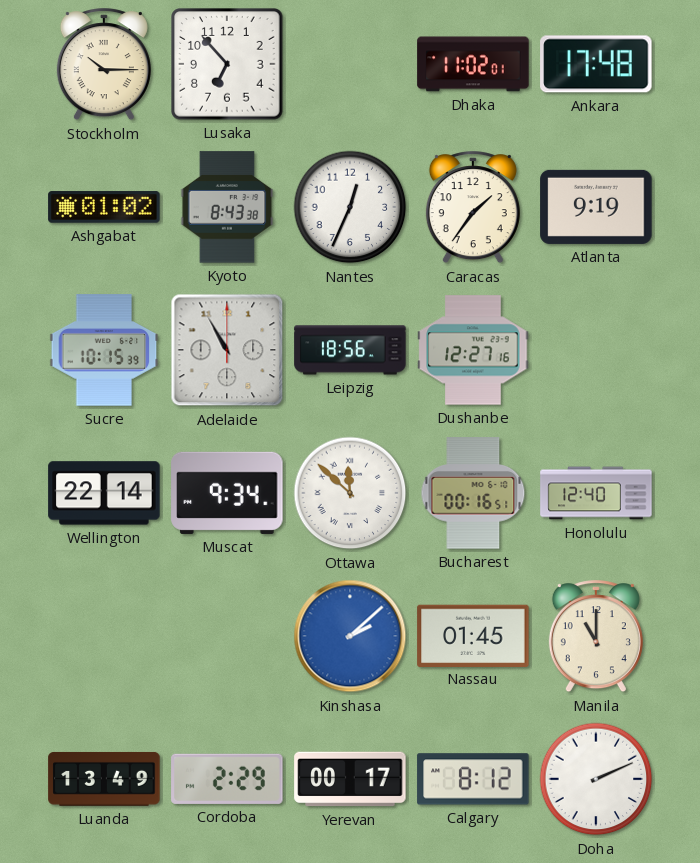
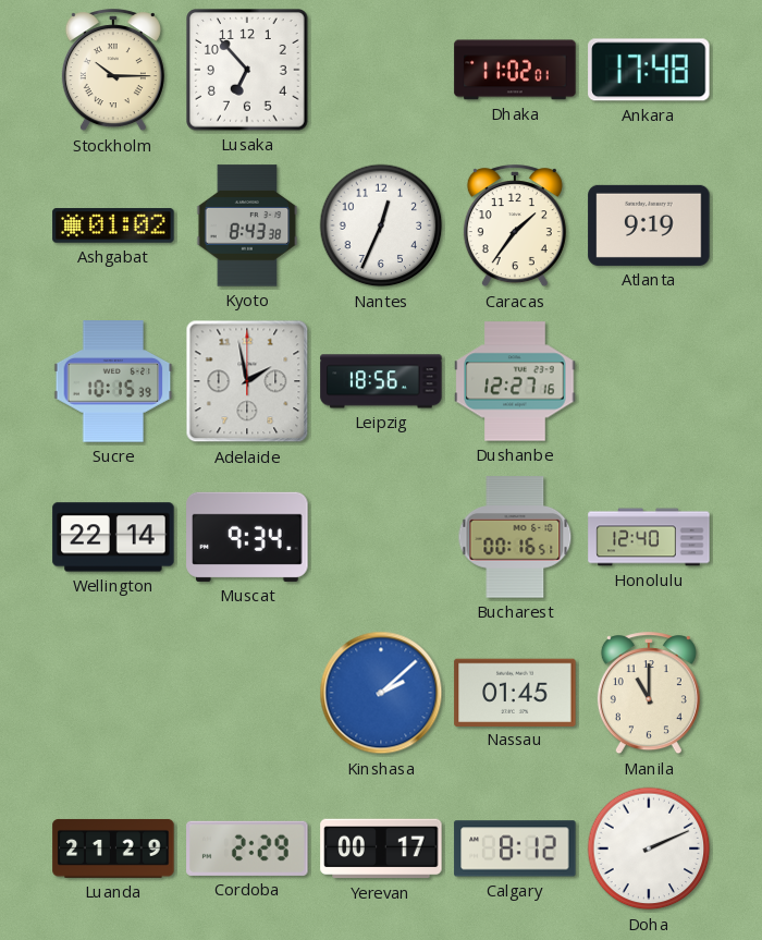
Adelaide: 10:55 -> 1:58 (247, 381)
Ottawa: 11:52 -> none (350, 493)
Luanda: 13:49 -> 21:29 (113, 849)
